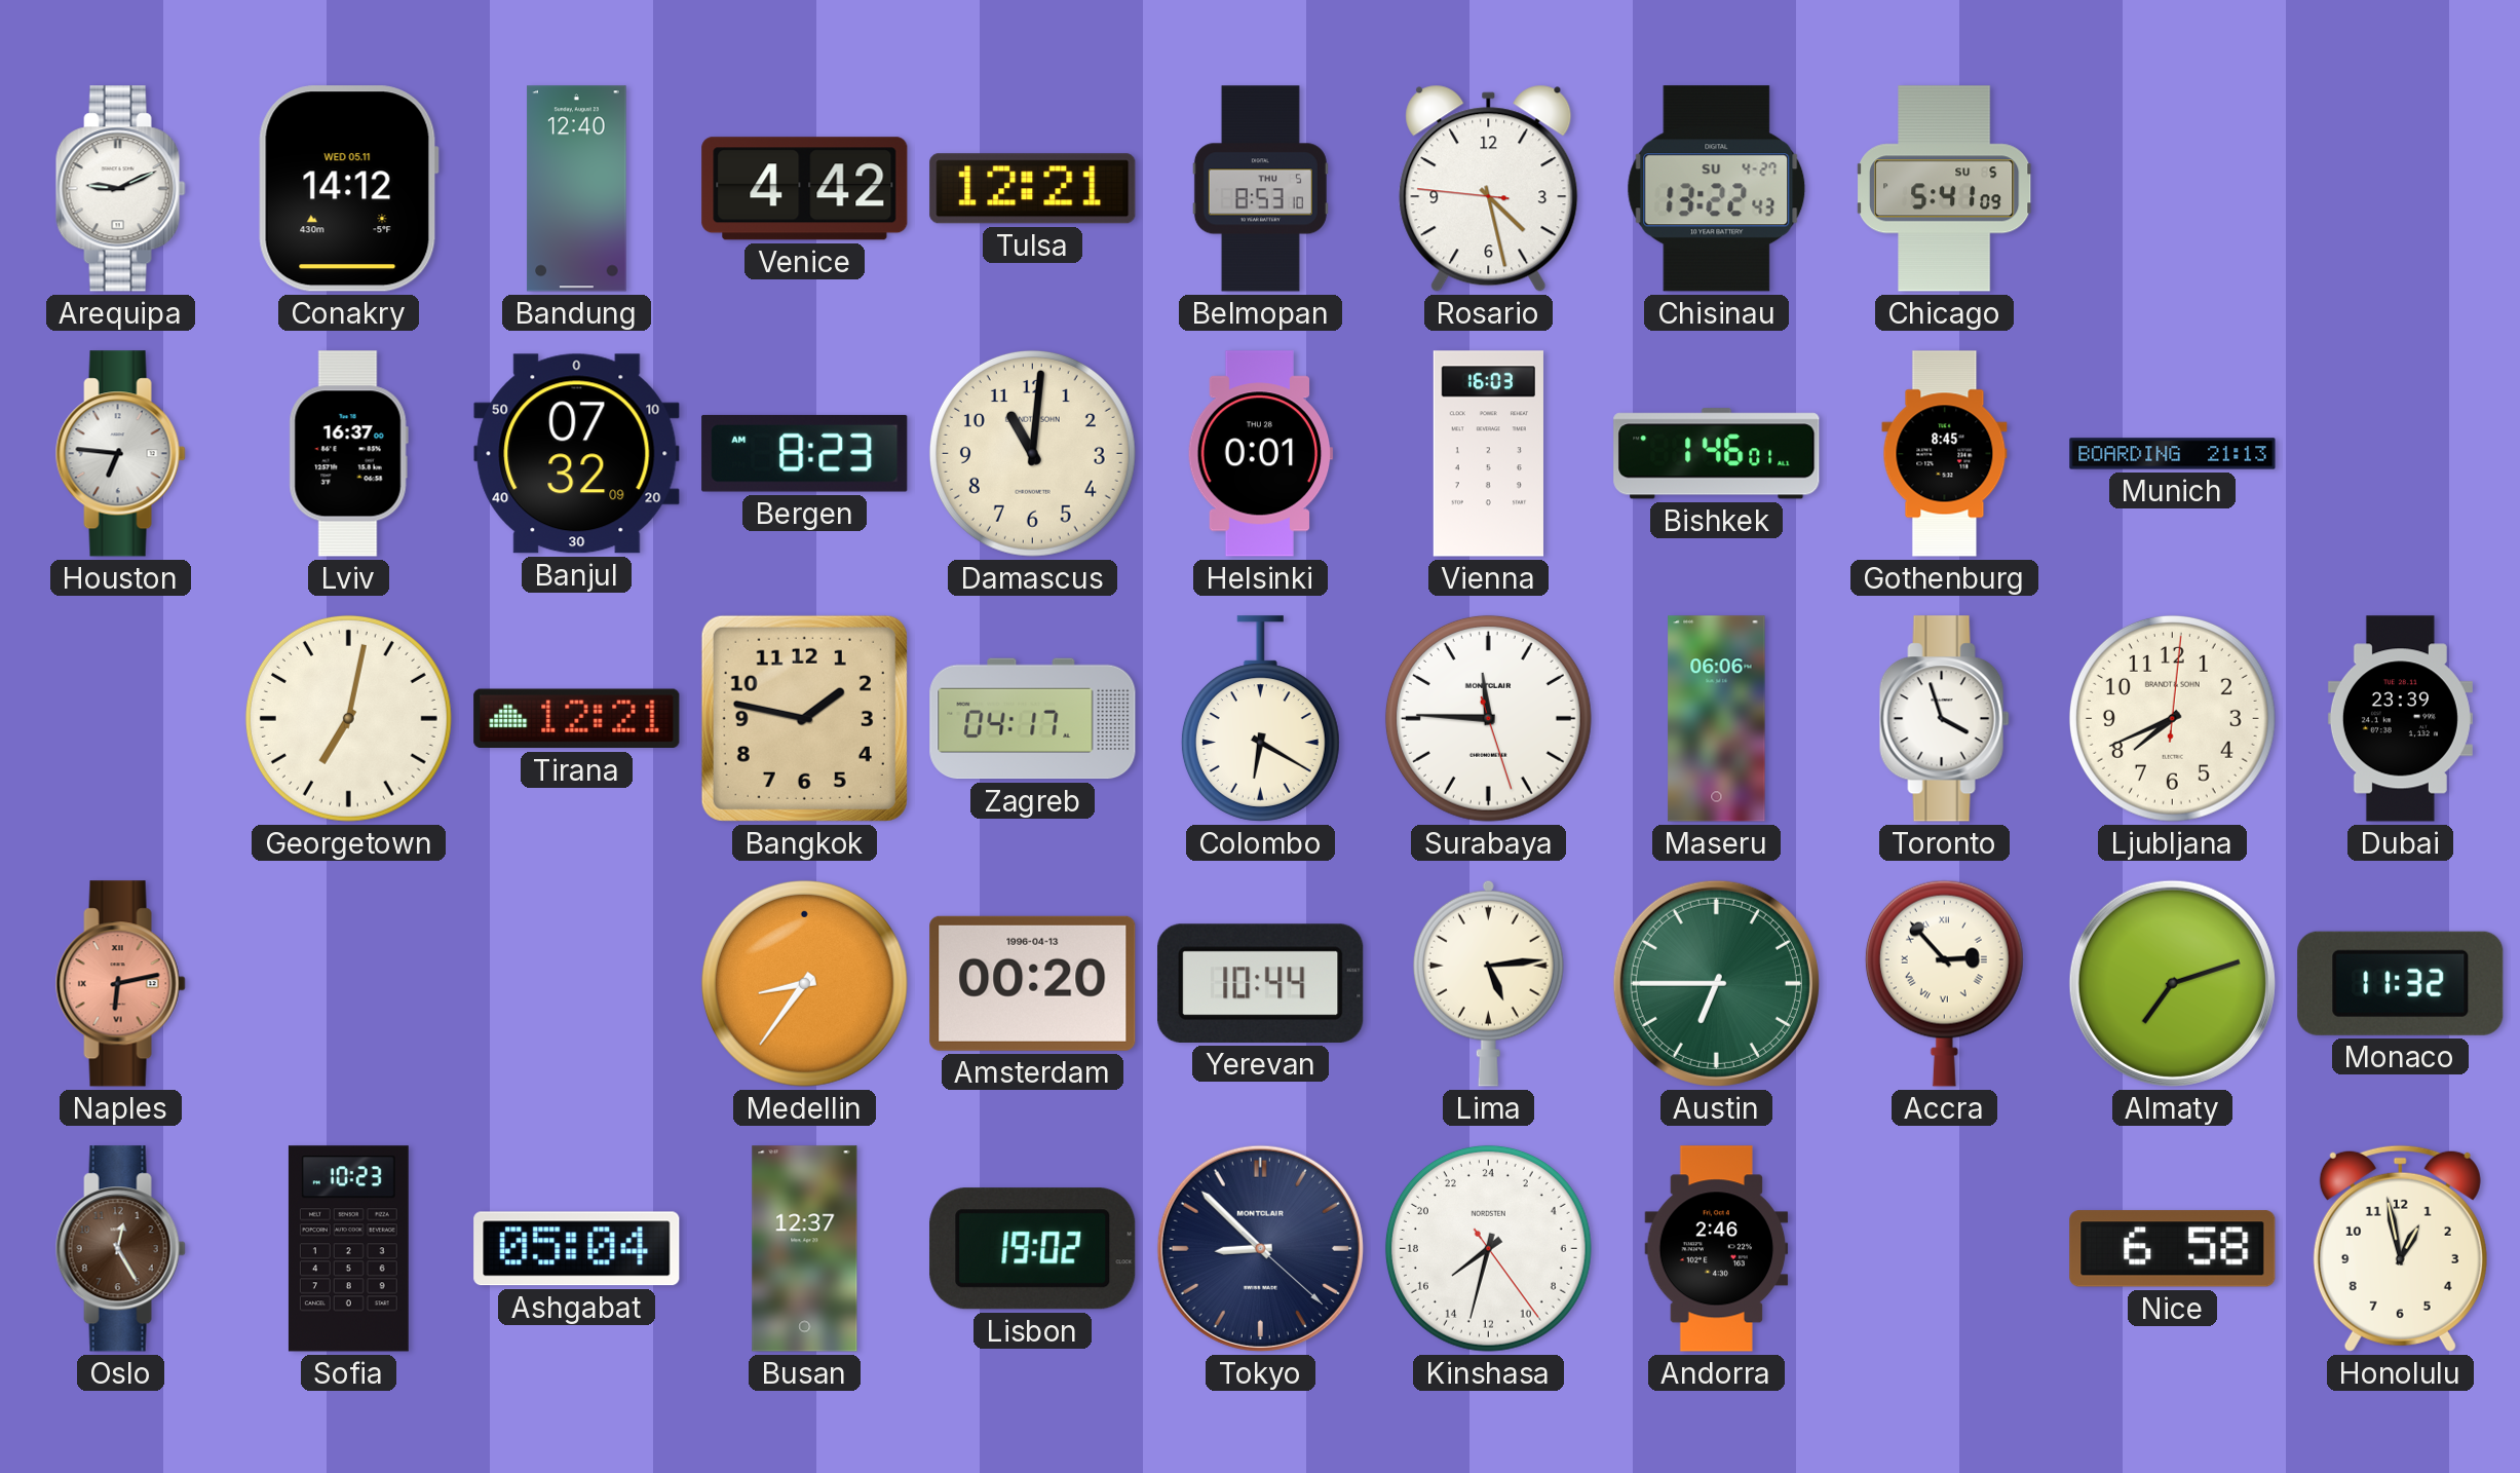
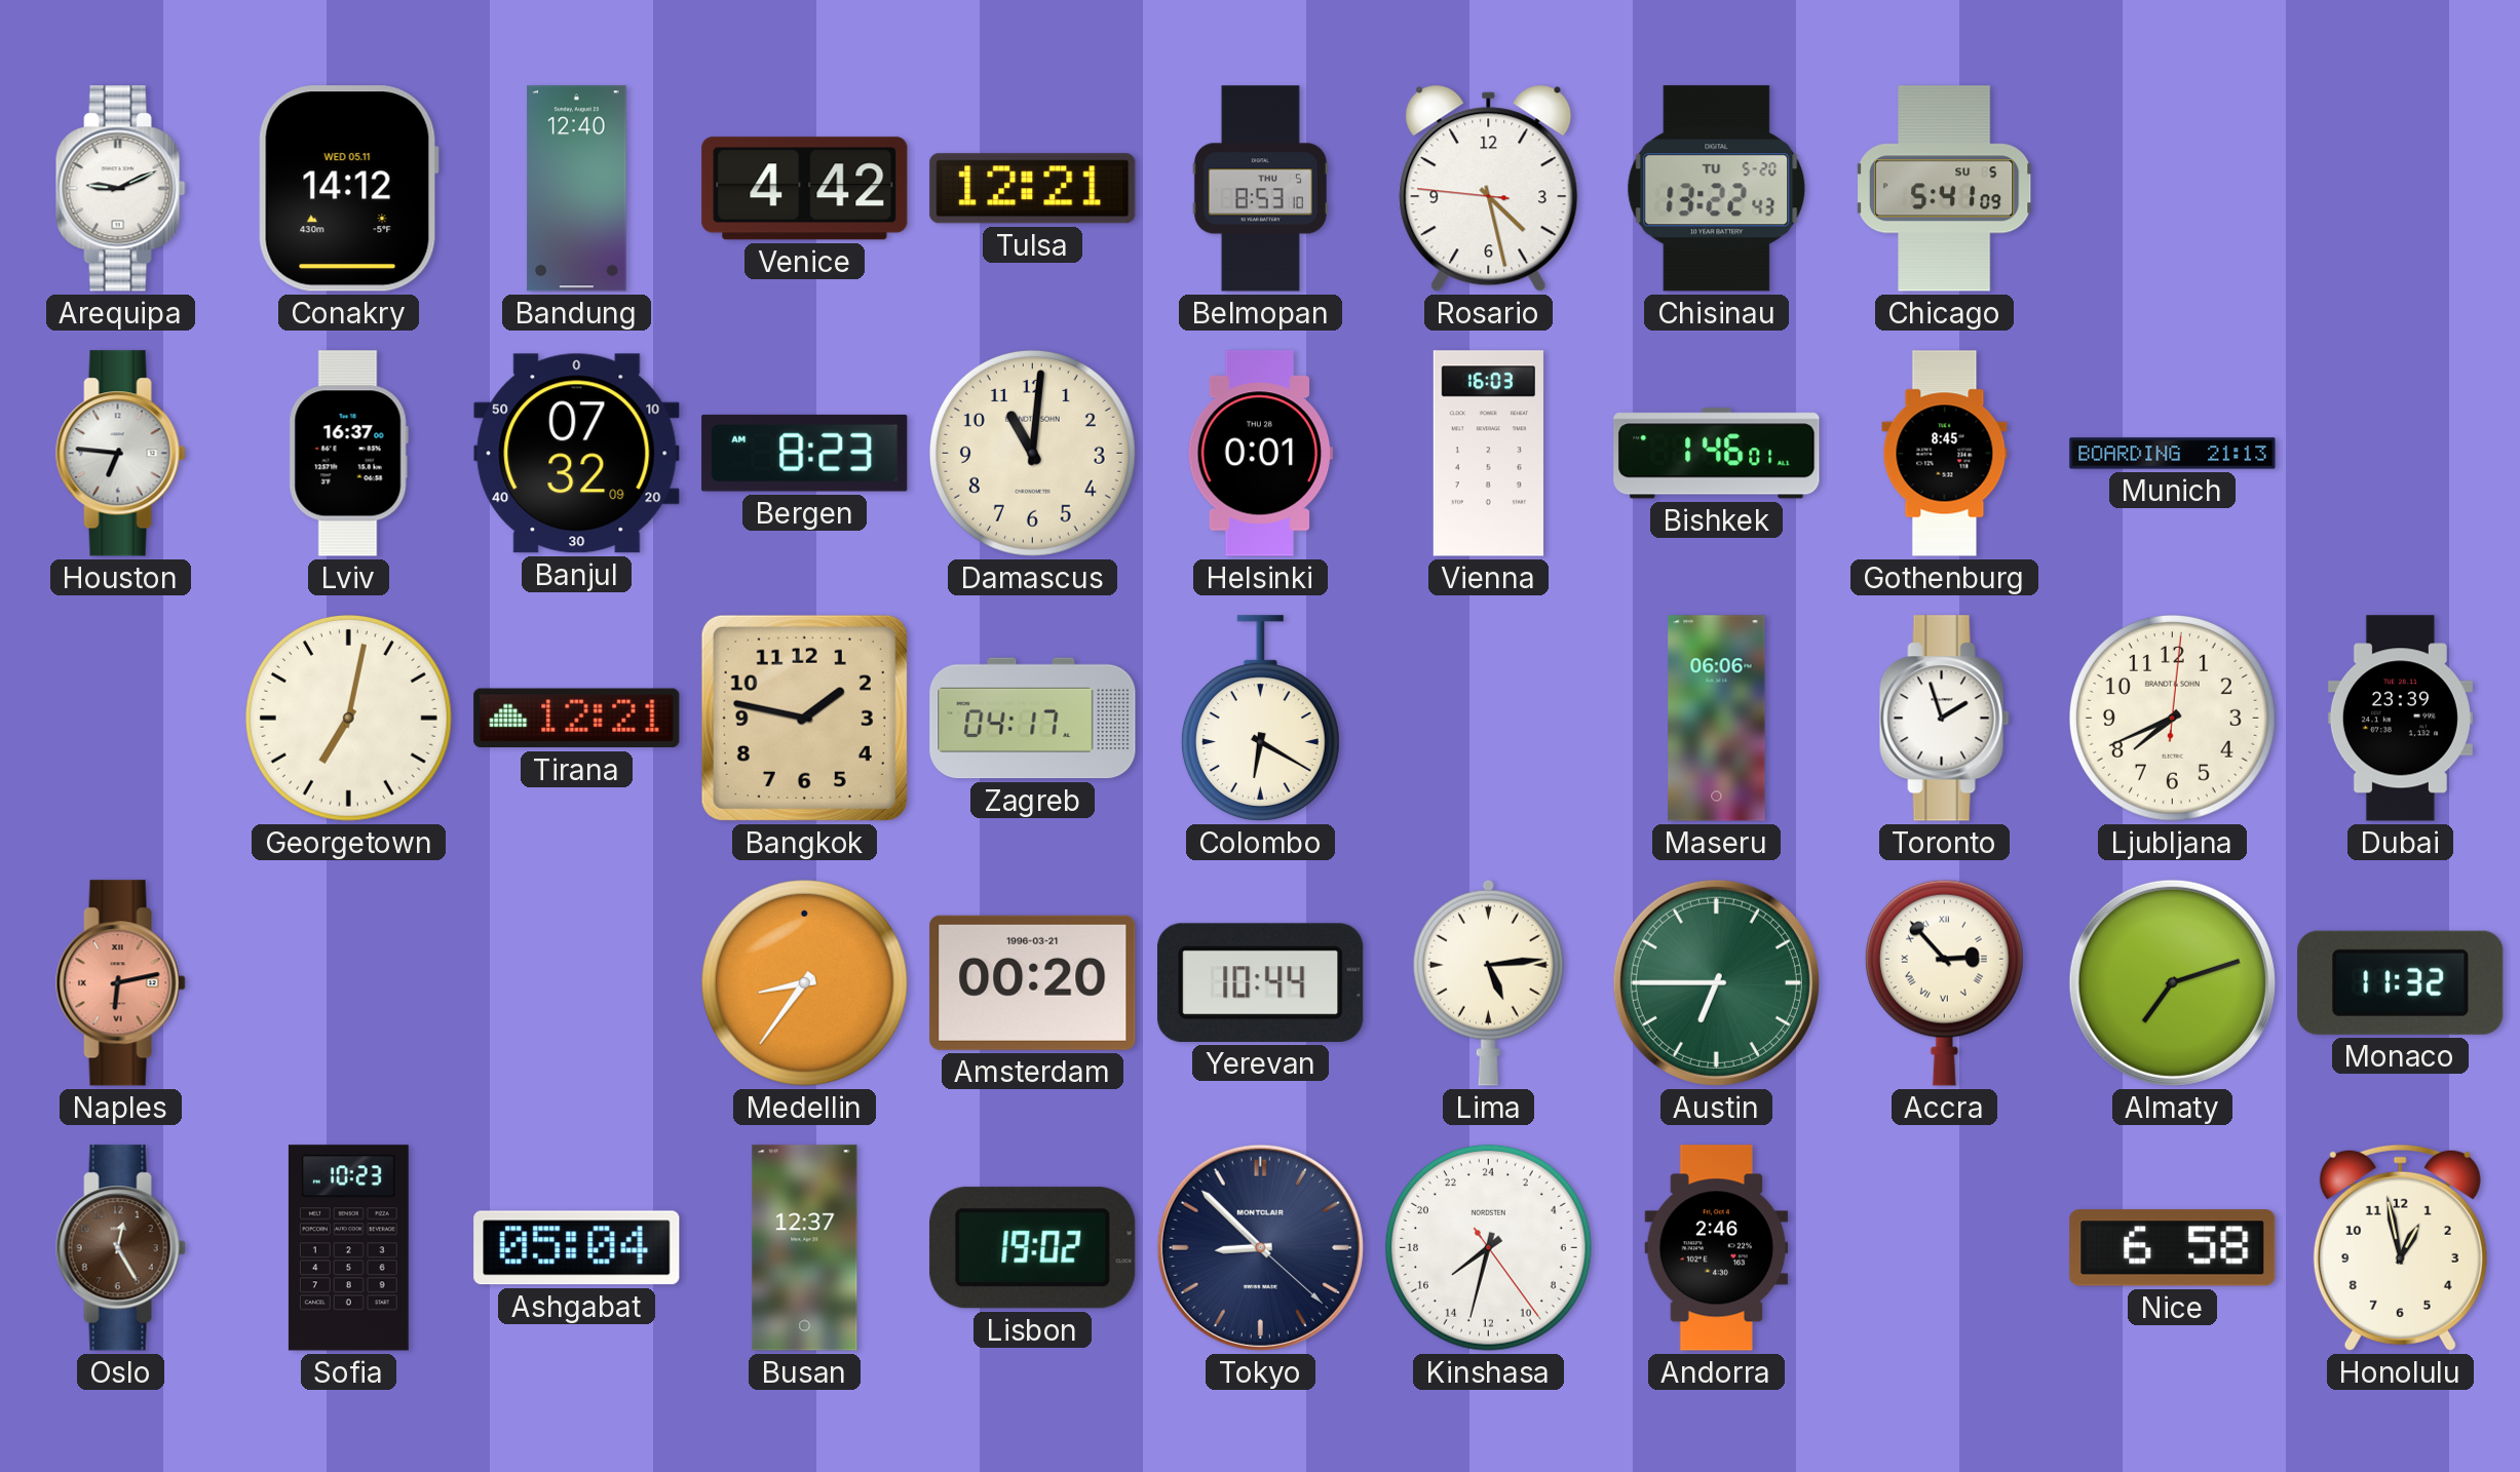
Chisinau date: SU 4-27 -> TU 5-20 (1717, 189)
Surabaya: 11:45 -> none (1488, 718)
Toronto: 3:57 -> 1:57 (1944, 719)
Amsterdam date: 1996-04-13 -> 1996-03-21 (1033, 982)
